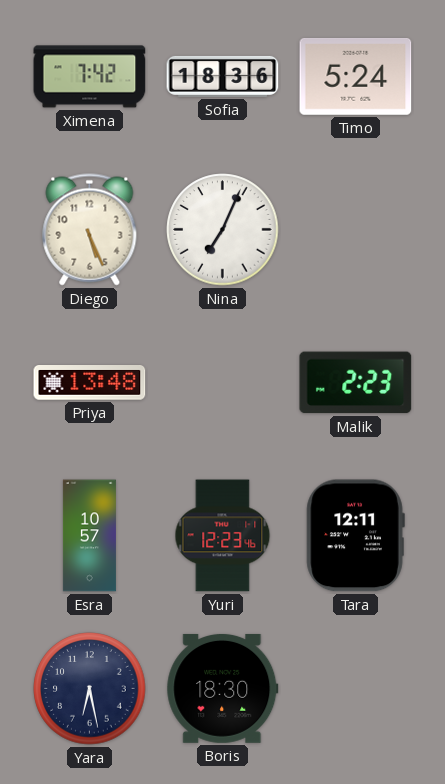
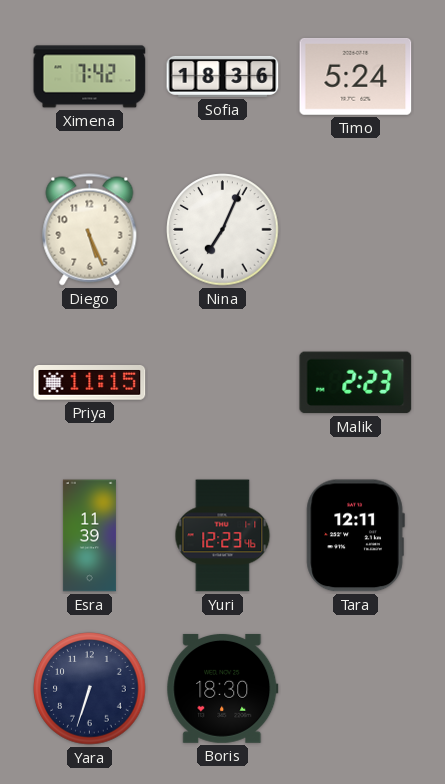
Priya: 13:48 -> 11:15 (90, 383)
Esra: 10:57 -> 11:39 (89, 536)
Yara: 6:28 -> 6:33 (90, 689)
